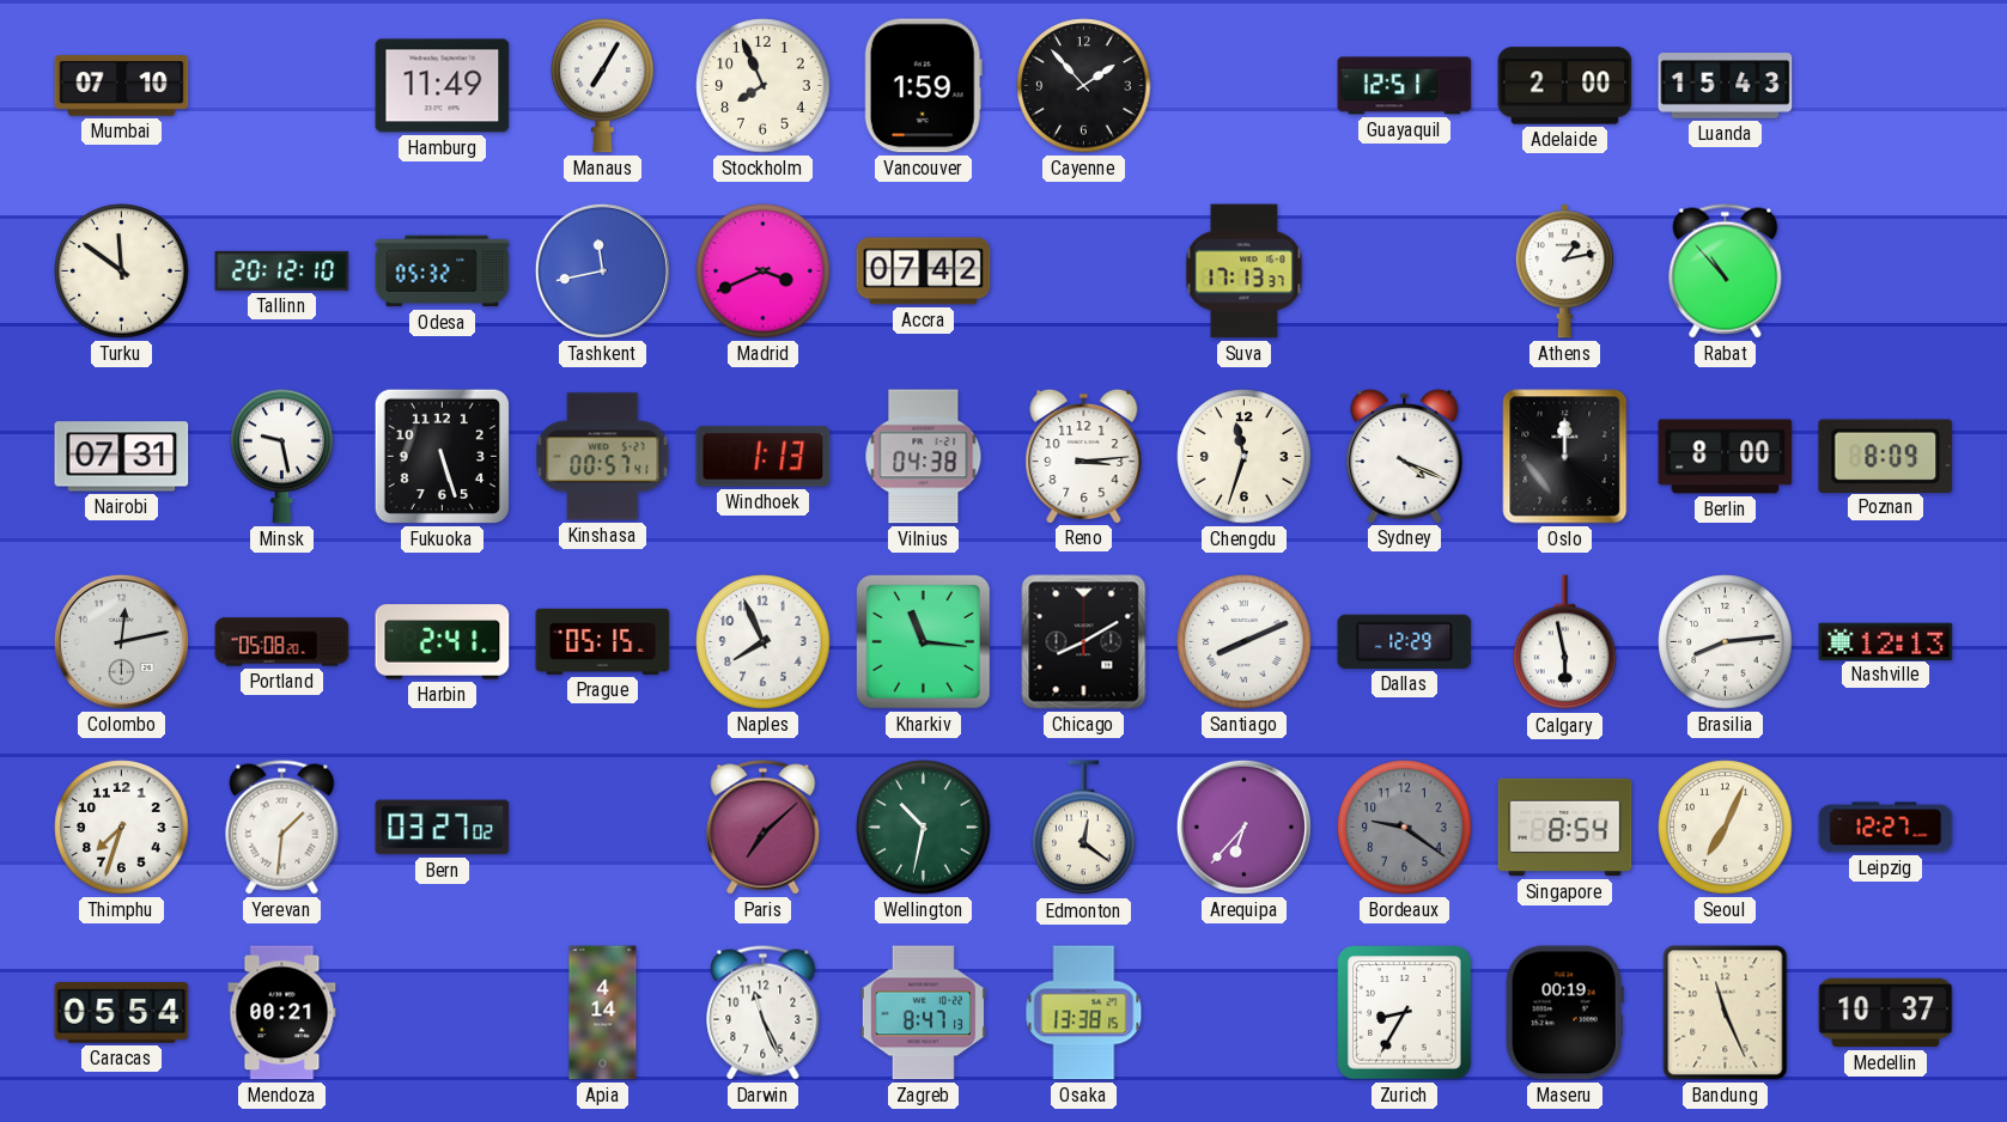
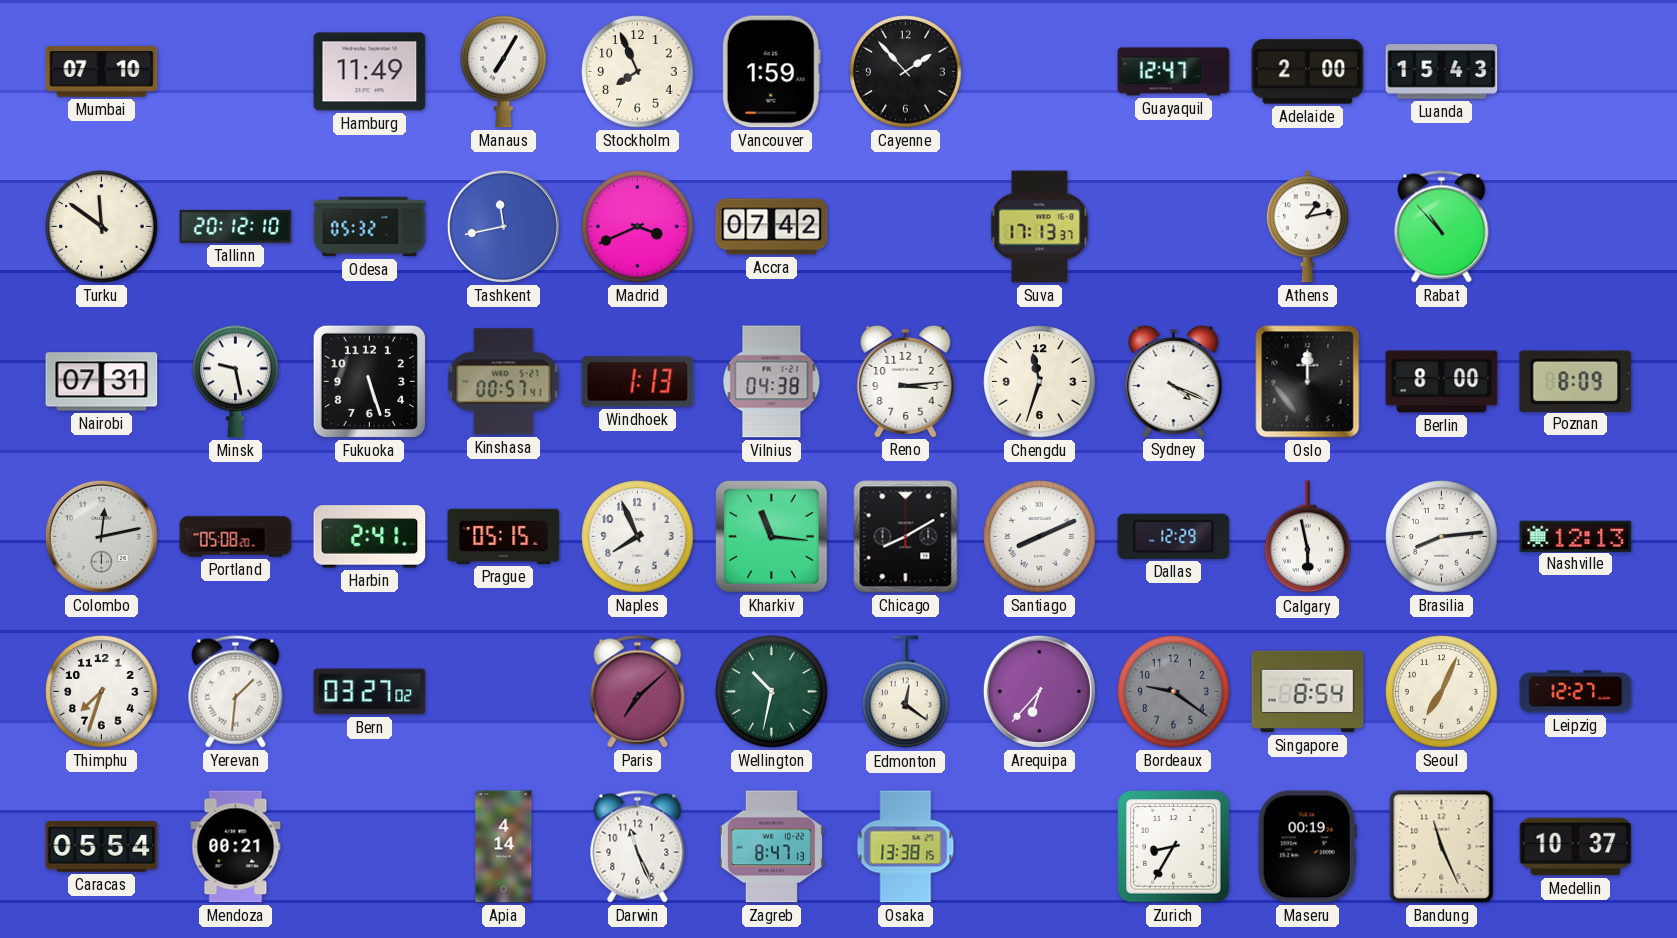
Guayaquil: 12:51 -> 12:47 (1174, 72)
